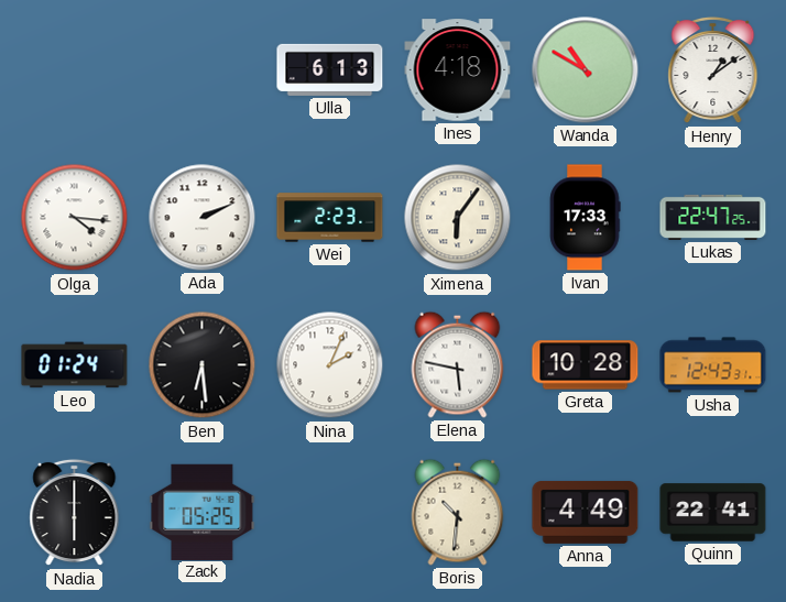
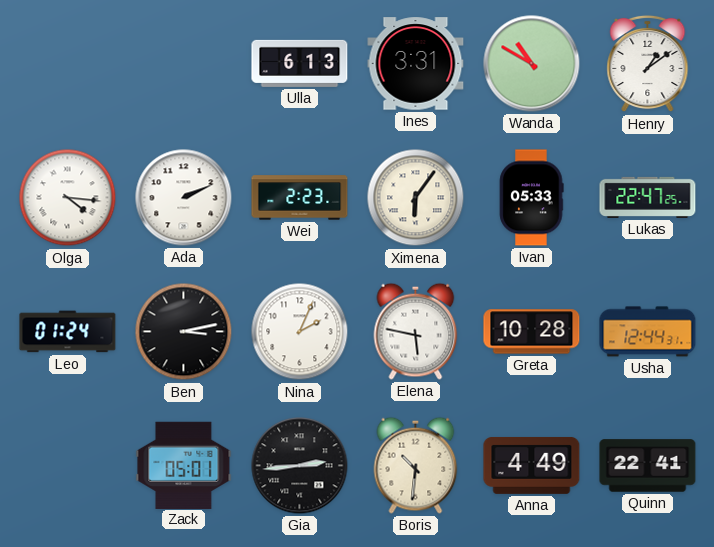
Ines: 4:18 -> 3:31 (416, 64)
Ivan: 17:33 -> 05:33 (531, 198)
Ben: 6:29 -> 3:13 (184, 332)
Usha: 12:43 -> 12:44 (648, 332)
Nadia: 6:00 -> none (75, 513)
Zack: 05:25 -> 05:01 (184, 465)
Gia: none -> 2:44 (300, 466)
